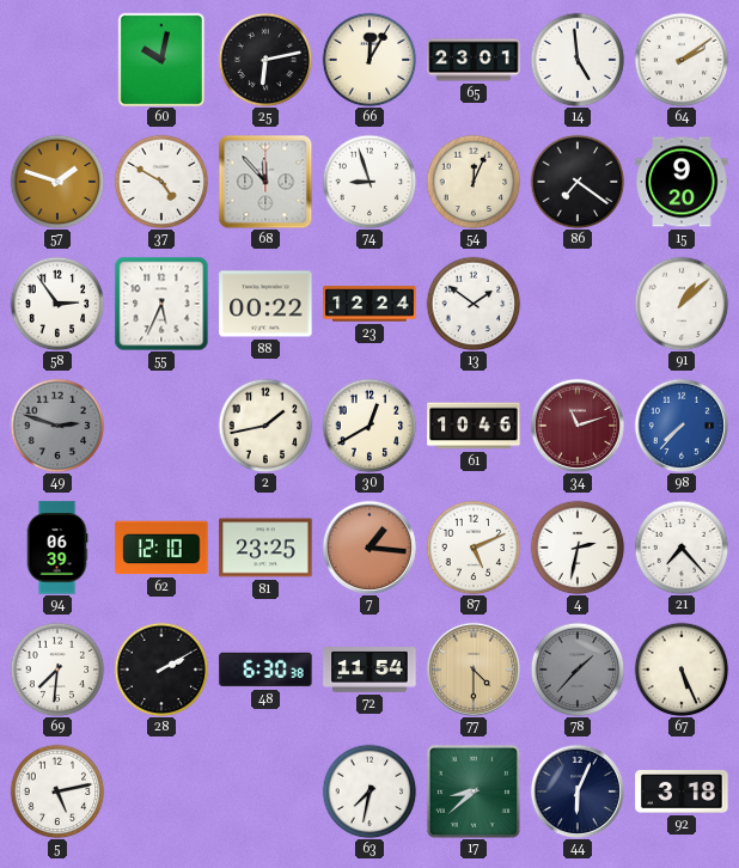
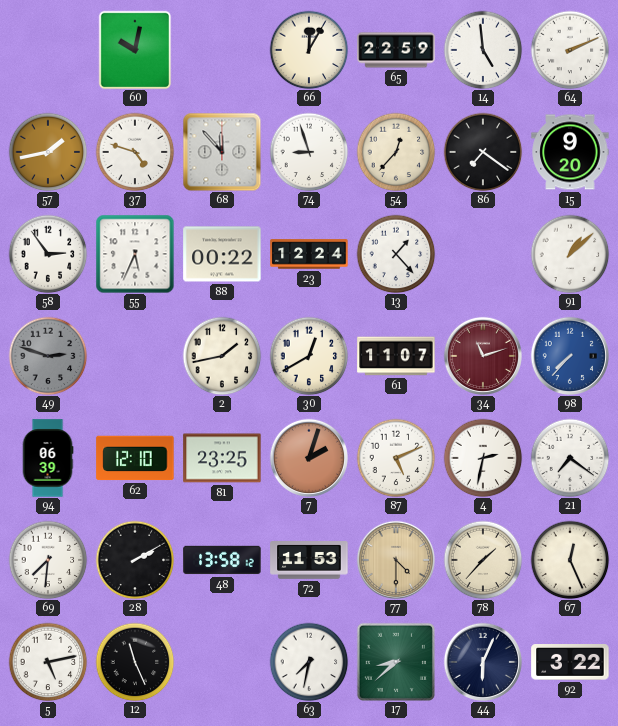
25: 6:13 -> none (265, 60)
65: 23:01 -> 22:59 (396, 50)
64: 2:09 -> 2:11 (570, 50)
57: 1:48 -> 1:43 (48, 152)
37: 4:50 -> 4:48 (135, 152)
54: 12:04 -> 12:37 (396, 152)
13: 1:51 -> 1:23 (396, 254)
61: 10:46 -> 11:07 (396, 356)
7: 1:16 -> 2:03 (309, 458)
21: 7:23 -> 7:21 (570, 458)
48: 6:30 -> 13:58 (222, 560)
72: 11:54 -> 11:53 (309, 561)
78 dial: grey -> cream (483, 560)
67: 5:26 -> 12:26 (570, 560)
12: none -> 11:26 (135, 662)
92: 3:18 -> 3:22 (570, 663)
